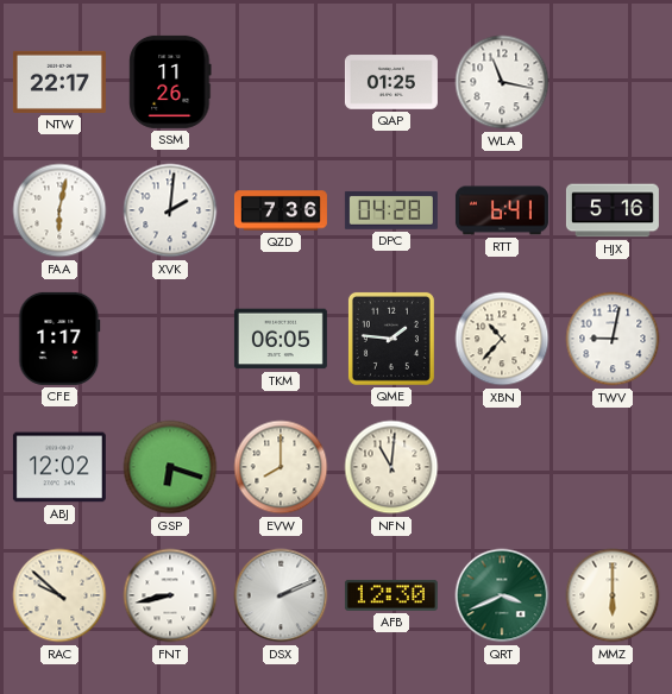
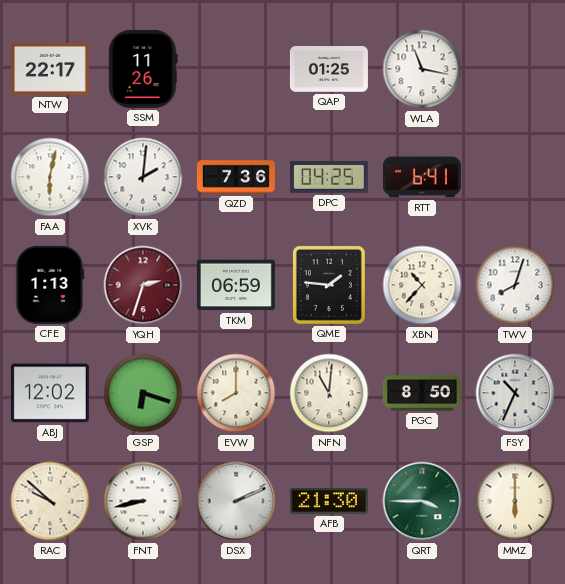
DPC: 04:28 -> 04:25 (329, 177)
HJX: 5:16 -> none (613, 210)
CFE: 1:17 -> 1:13 (50, 285)
YQH: none -> 2:33 (143, 285)
TKM: 06:05 -> 06:59 (236, 285)
TWV: 9:02 -> 8:03 (515, 285)
PGC: none -> 8:50 (422, 393)
FSY: none -> 10:34 (515, 393)
AFB: 12:30 -> 21:30 (329, 501)
QRT: 3:41 -> 3:45 (422, 501)
